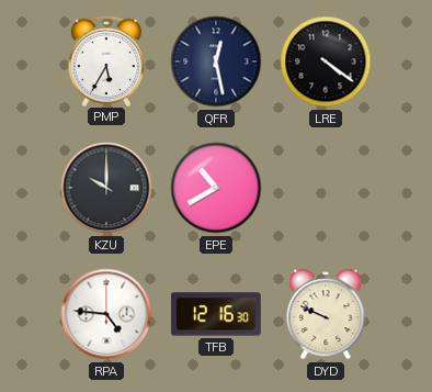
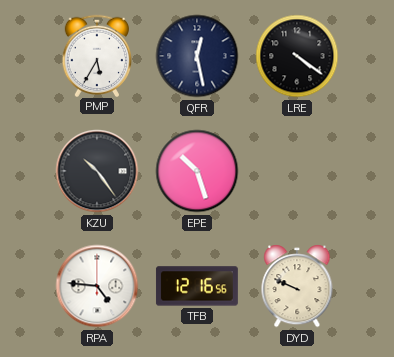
KZU: 10:00 -> 10:24 (97, 171)
EPE: 10:40 -> 10:27 (197, 171)
TFB: 12:16:30 -> 12:16:56 (197, 286)
